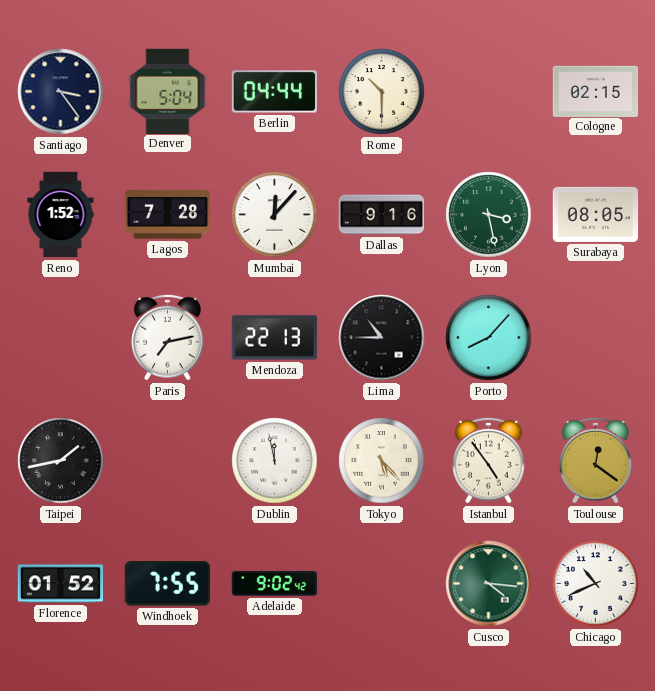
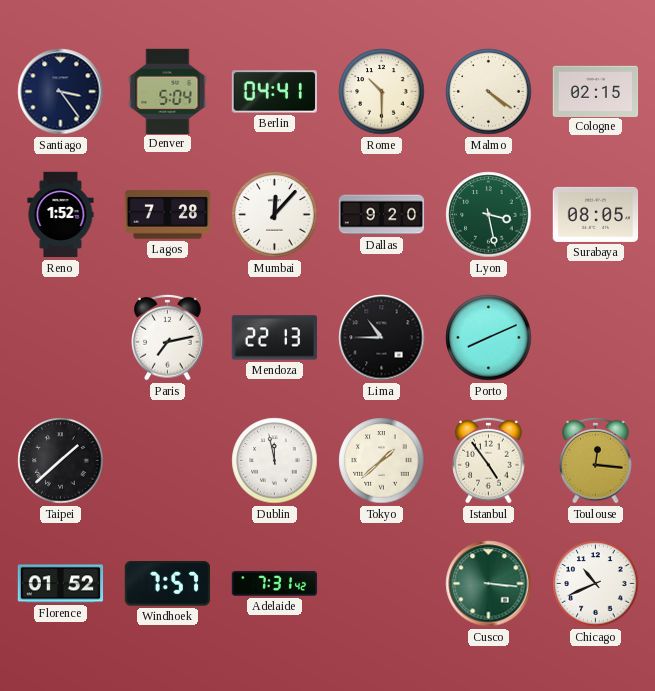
Berlin: 04:44 -> 04:41 (274, 92)
Malmo: none -> 4:21 (489, 92)
Dallas: 9:16 -> 9:20 (382, 215)
Porto: 8:07 -> 8:11 (489, 338)
Taipei: 1:43 -> 1:38 (61, 461)
Tokyo: 5:23 -> 1:38 (382, 461)
Toulouse: 12:21 -> 12:16 (596, 460)
Windhoek: 7:55 -> 7:57 (167, 584)
Adelaide: 9:02 -> 7:31 (275, 584)
Cusco: 4:16 -> 3:16 (489, 584)
